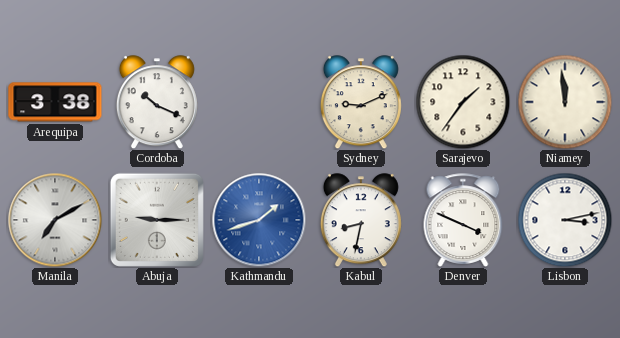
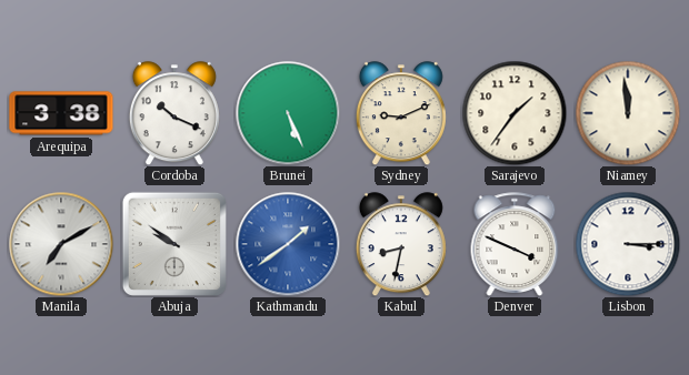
Brunei: none -> 5:26 (288, 113)
Abuja: 9:15 -> 9:51 (174, 244)
Kathmandu: 1:42 -> 1:39 (288, 244)
Lisbon: 3:13 -> 3:15 (628, 244)
